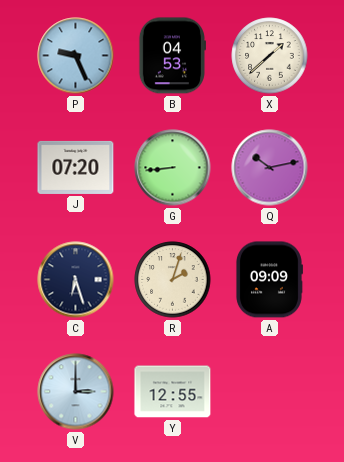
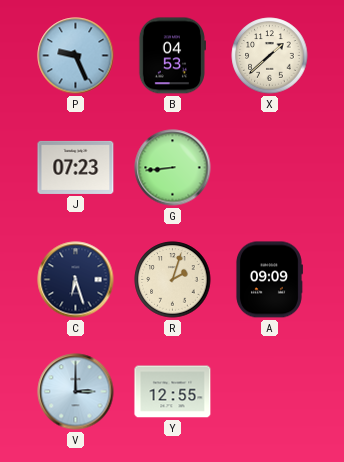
J: 07:20 -> 07:23 (76, 167)
Q: 10:13 -> none (270, 168)
